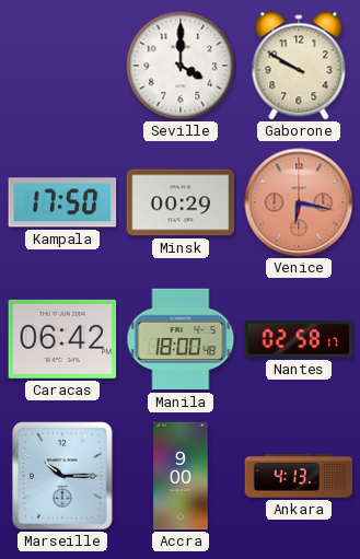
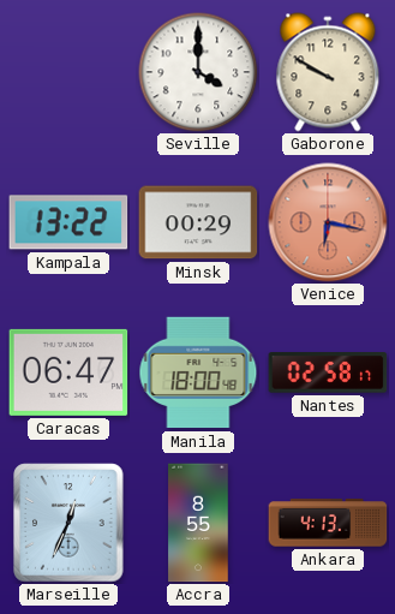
Kampala: 17:50 -> 13:22 (68, 222)
Caracas: 06:42 -> 06:47 (68, 372)
Marseille: 10:15 -> 12:34 (68, 523)
Accra: 9:00 -> 8:55 (198, 523)
